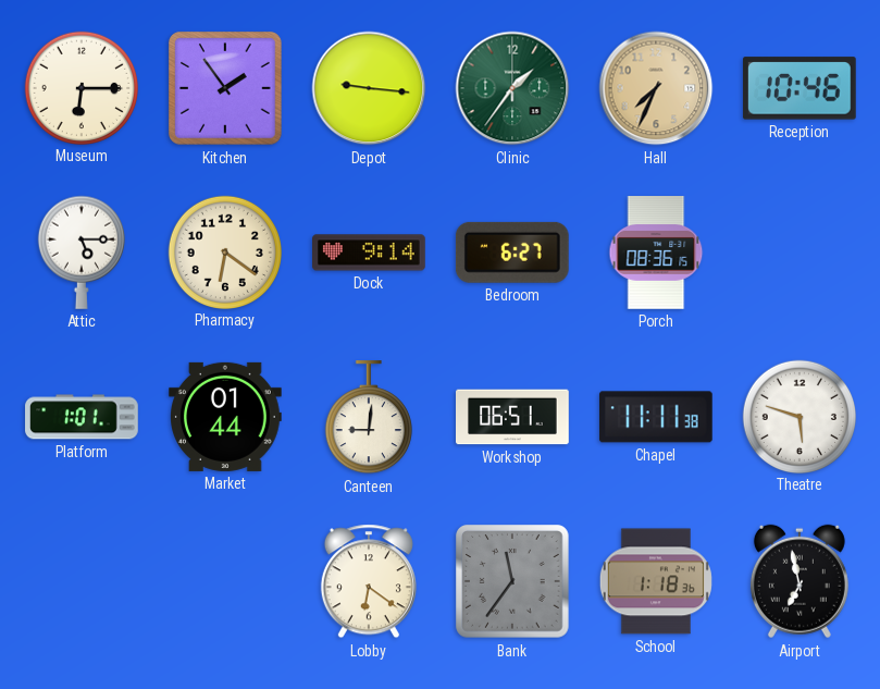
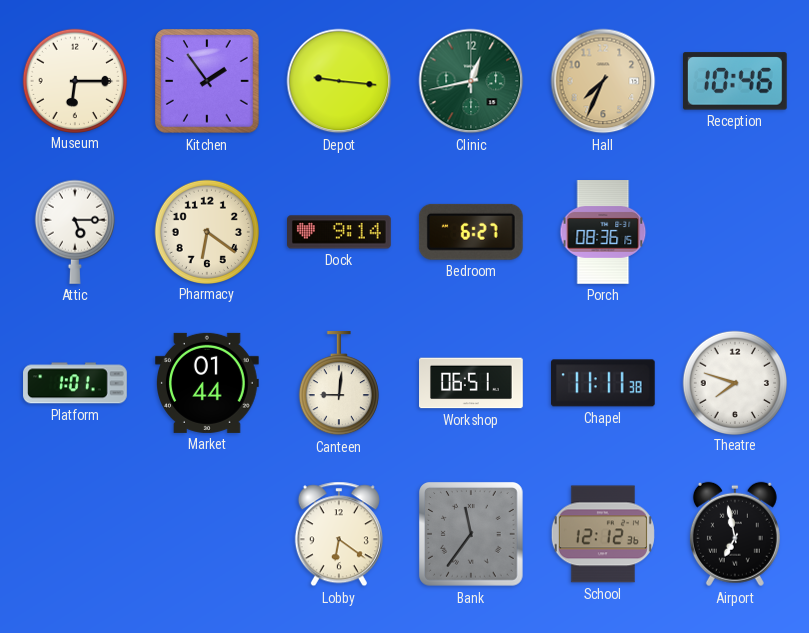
Clinic: 1:36 -> 12:43 (471, 81)
Theatre: 5:48 -> 7:48 (734, 382)
School: 1:18 -> 12:12 (603, 534)
